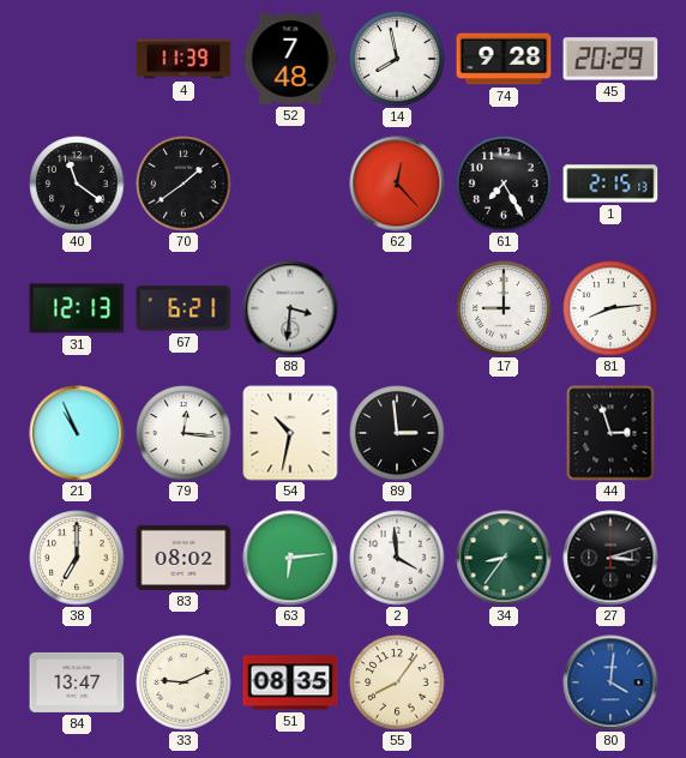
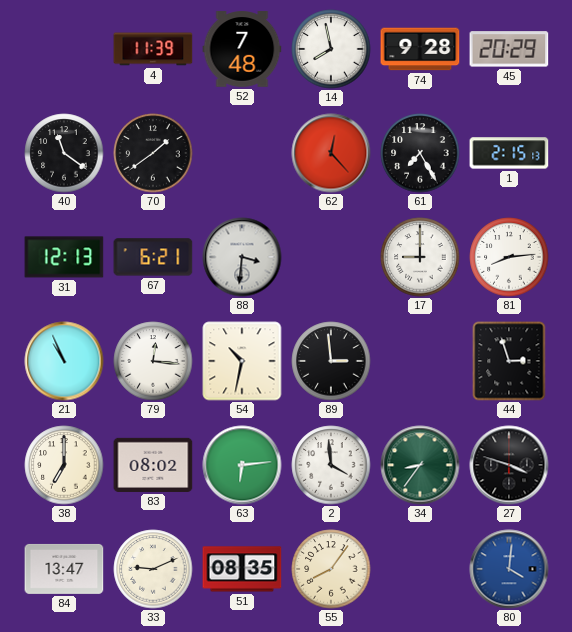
27: 3:12 -> 3:48 (509, 465)
